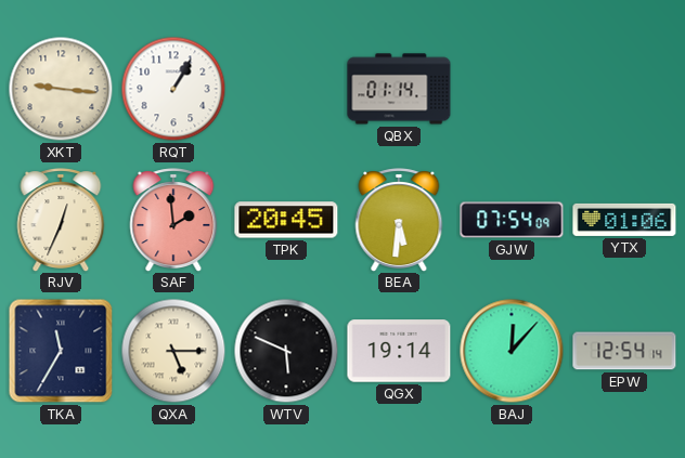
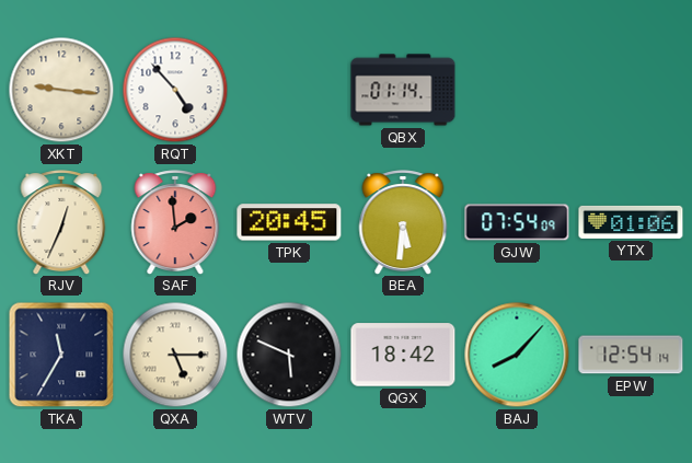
RQT: 1:05 -> 4:53 (175, 90)
QGX: 19:14 -> 18:42 (403, 355)
BAJ: 12:07 -> 8:07 (517, 355)
